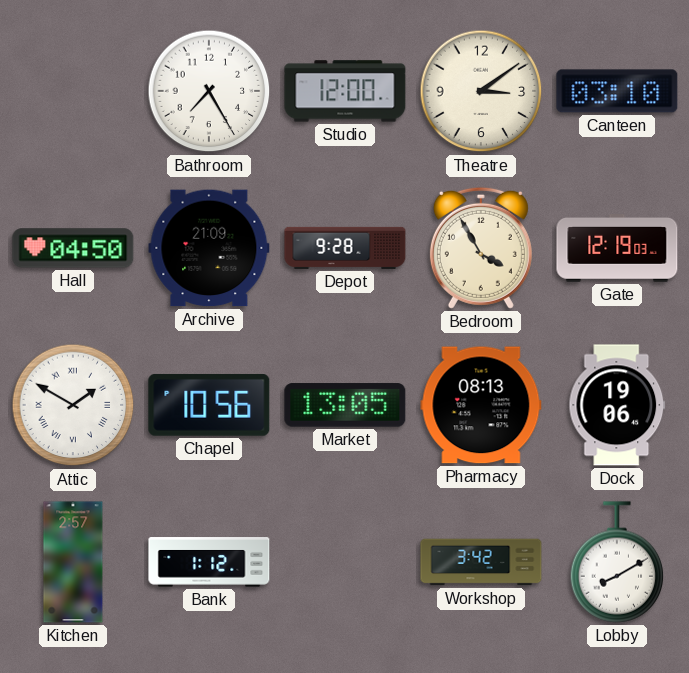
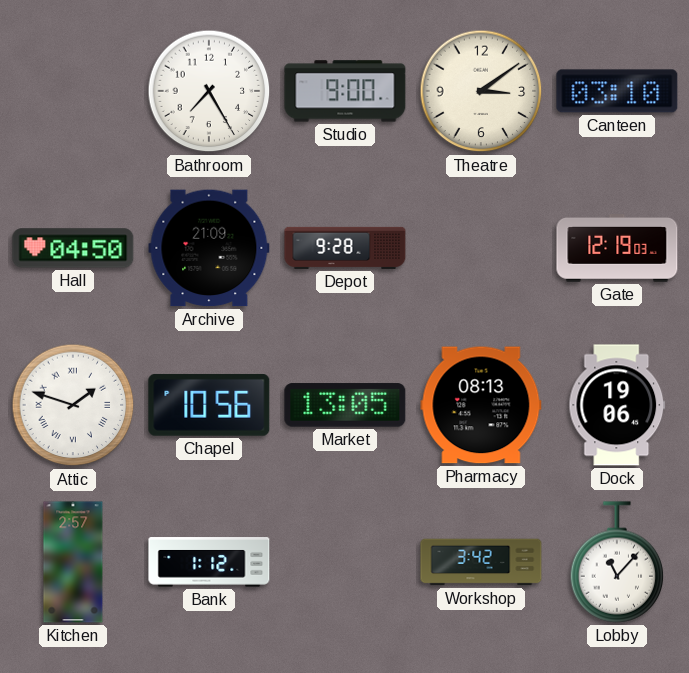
Studio: 12:00 -> 9:00 (345, 91)
Bedroom: 3:55 -> none (481, 248)
Attic: 1:50 -> 1:48 (73, 405)
Lobby: 8:10 -> 11:07 (617, 562)
